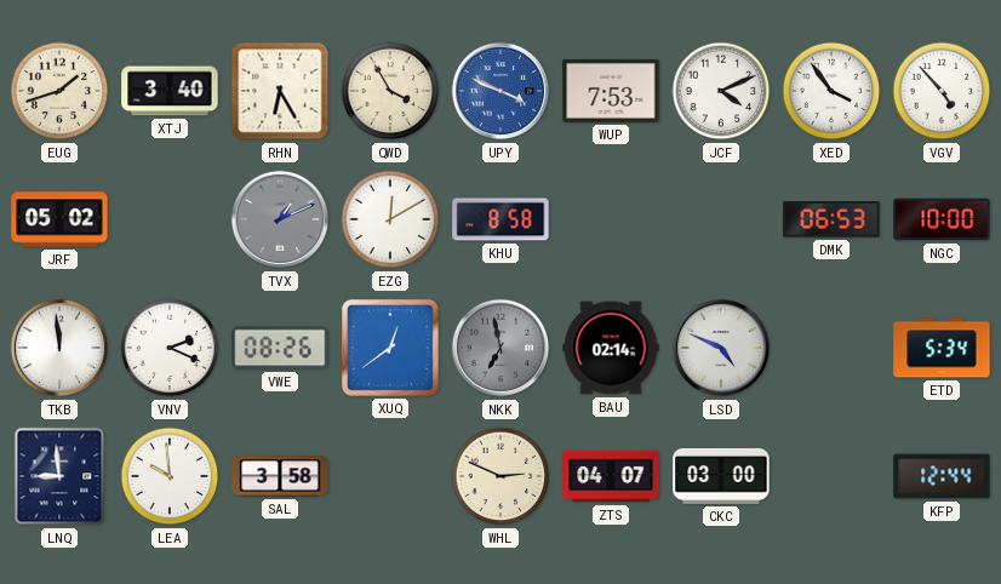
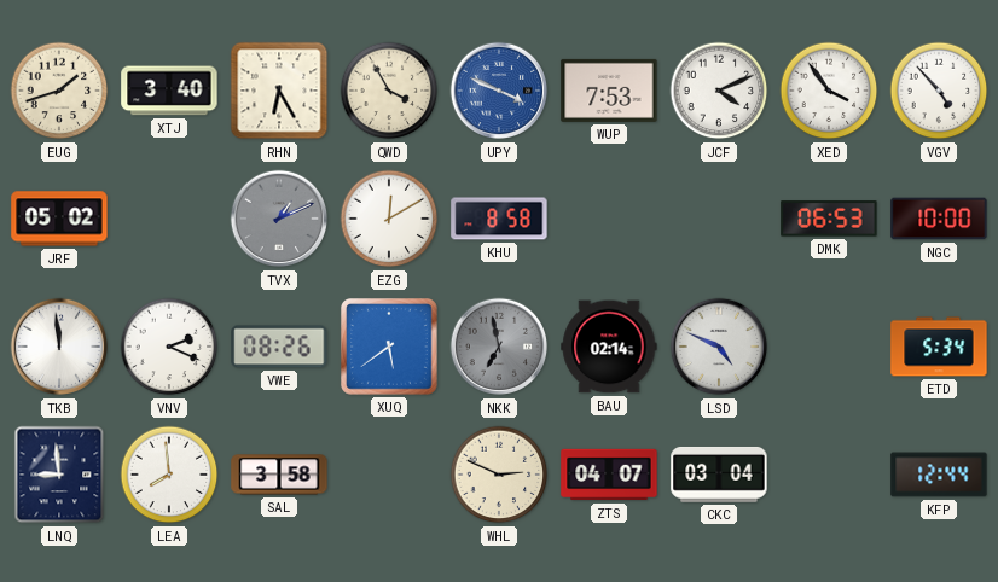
XUQ: 12:39 -> 5:39 (389, 347)
LEA: 9:59 -> 7:59 (169, 475)
CKC: 03:00 -> 03:04 (719, 475)
